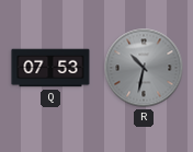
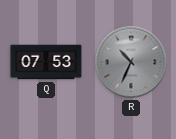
R: 10:32 -> 10:34 (131, 62)
